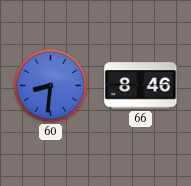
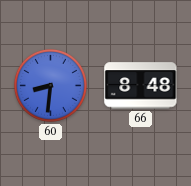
66: 8:46 -> 8:48 (141, 86)
